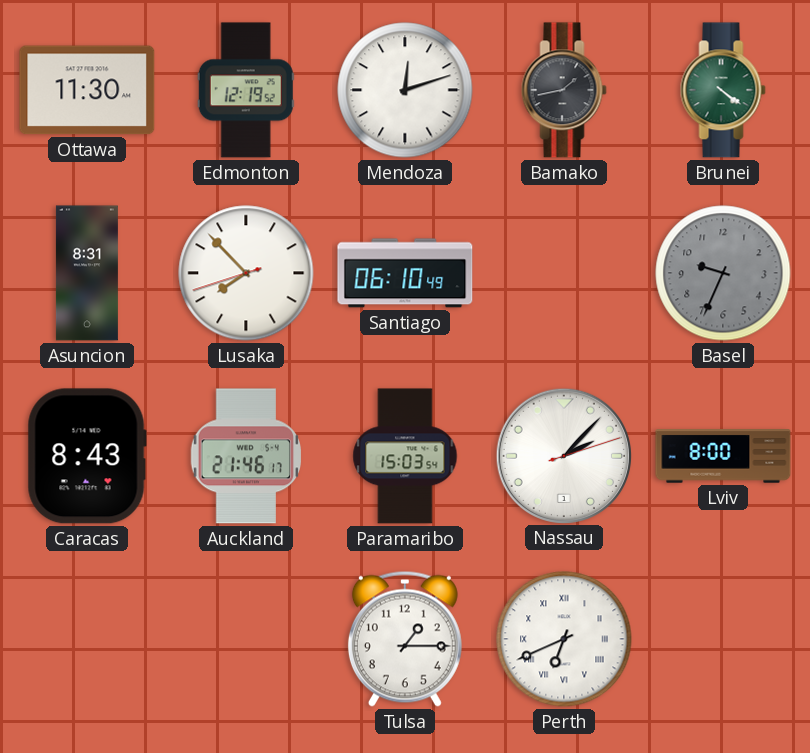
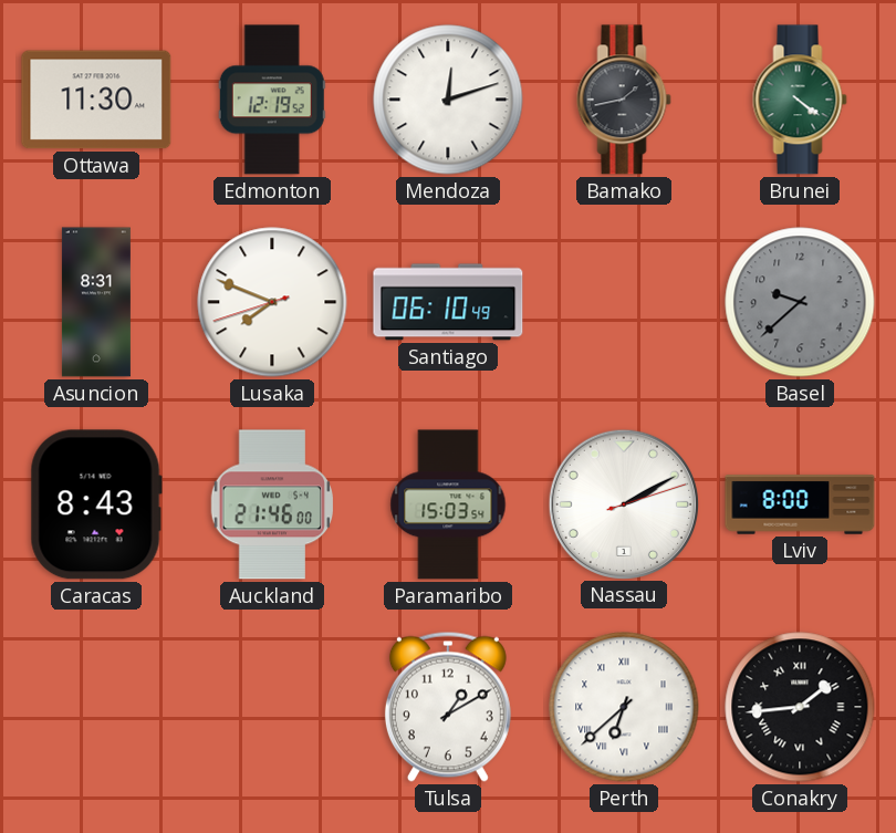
Lusaka: 7:52 -> 7:48 (272, 302)
Basel: 9:34 -> 9:38 (800, 302)
Auckland: 21:46:17 -> 21:46:00 (272, 504)
Nassau: 2:07 -> 2:10 (623, 503)
Tulsa: 1:15 -> 1:10 (448, 707)
Perth: 6:41 -> 6:38 (624, 707)
Conakry: none -> 1:44 (800, 707)
